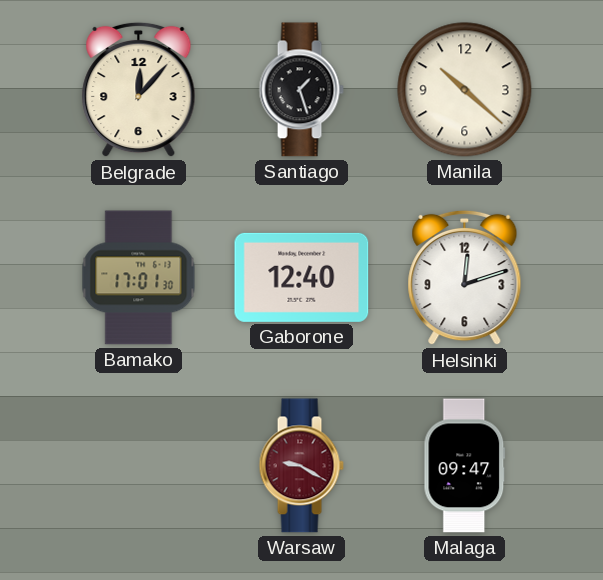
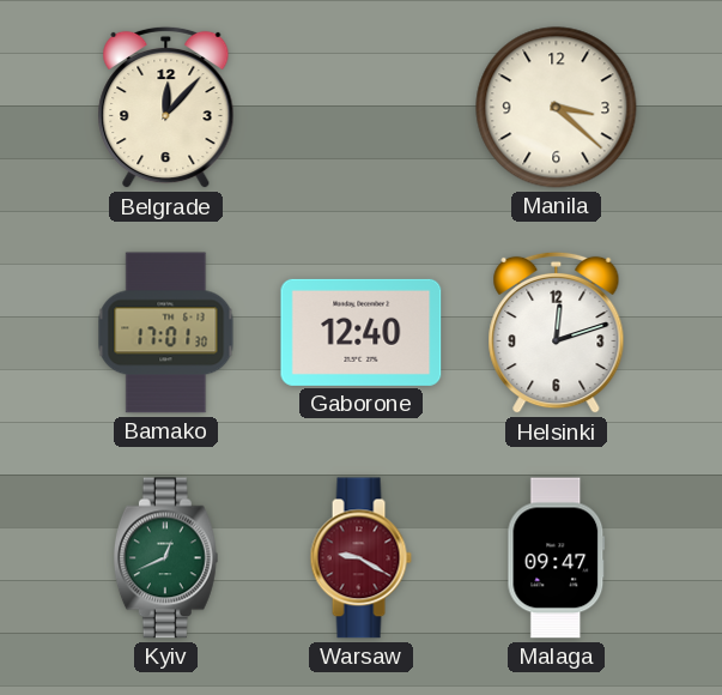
Santiago: 1:27 -> none (301, 90)
Manila: 10:22 -> 3:22 (557, 108)
Kyiv: none -> 12:41 (165, 558)
